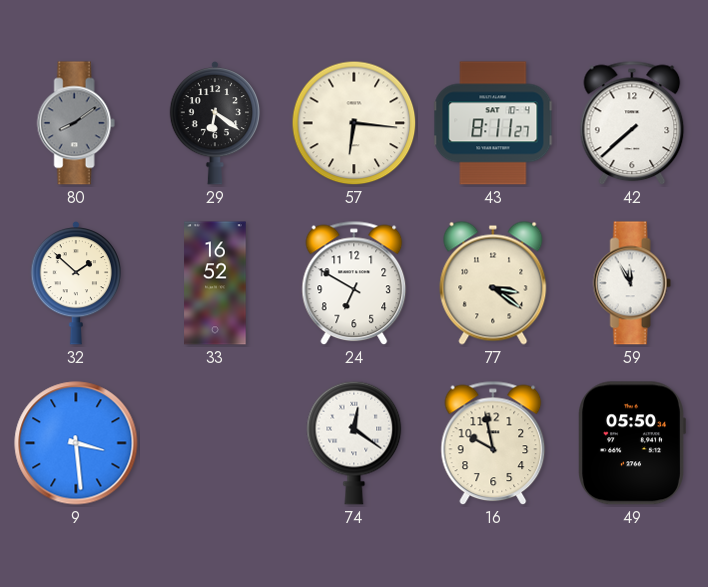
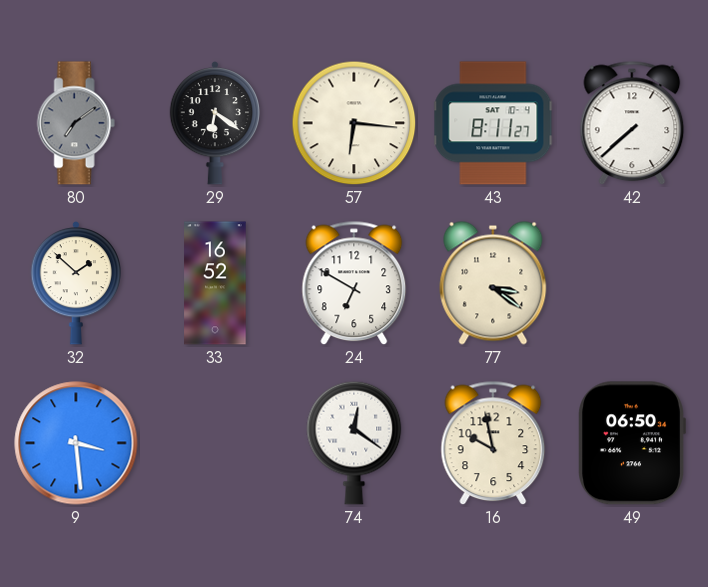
80: 8:09 -> 7:09 (76, 123)
59: 11:55 -> none (632, 283)
49: 05:50 -> 06:50 (632, 443)
